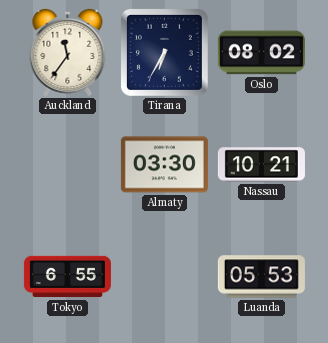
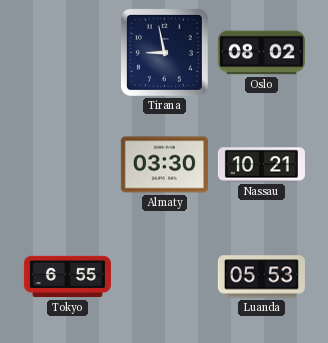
Auckland: 11:36 -> none (68, 52)
Tirana: 6:35 -> 8:58 (164, 52)
